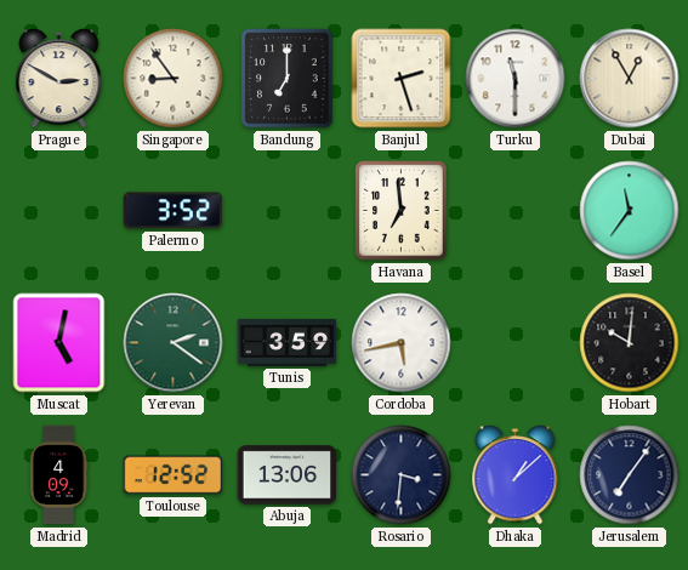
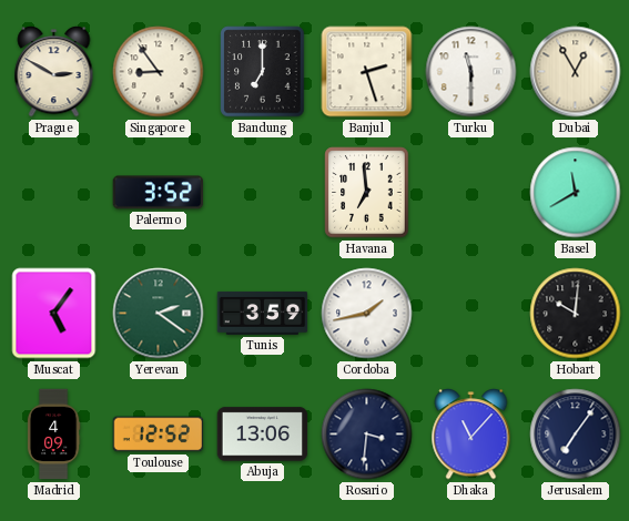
Basel: 11:36 -> 11:40 (576, 193)
Muscat: 5:02 -> 5:06 (54, 314)
Cordoba: 5:43 -> 1:43 (367, 314)
Dhaka: 1:08 -> 11:07 (471, 435)
